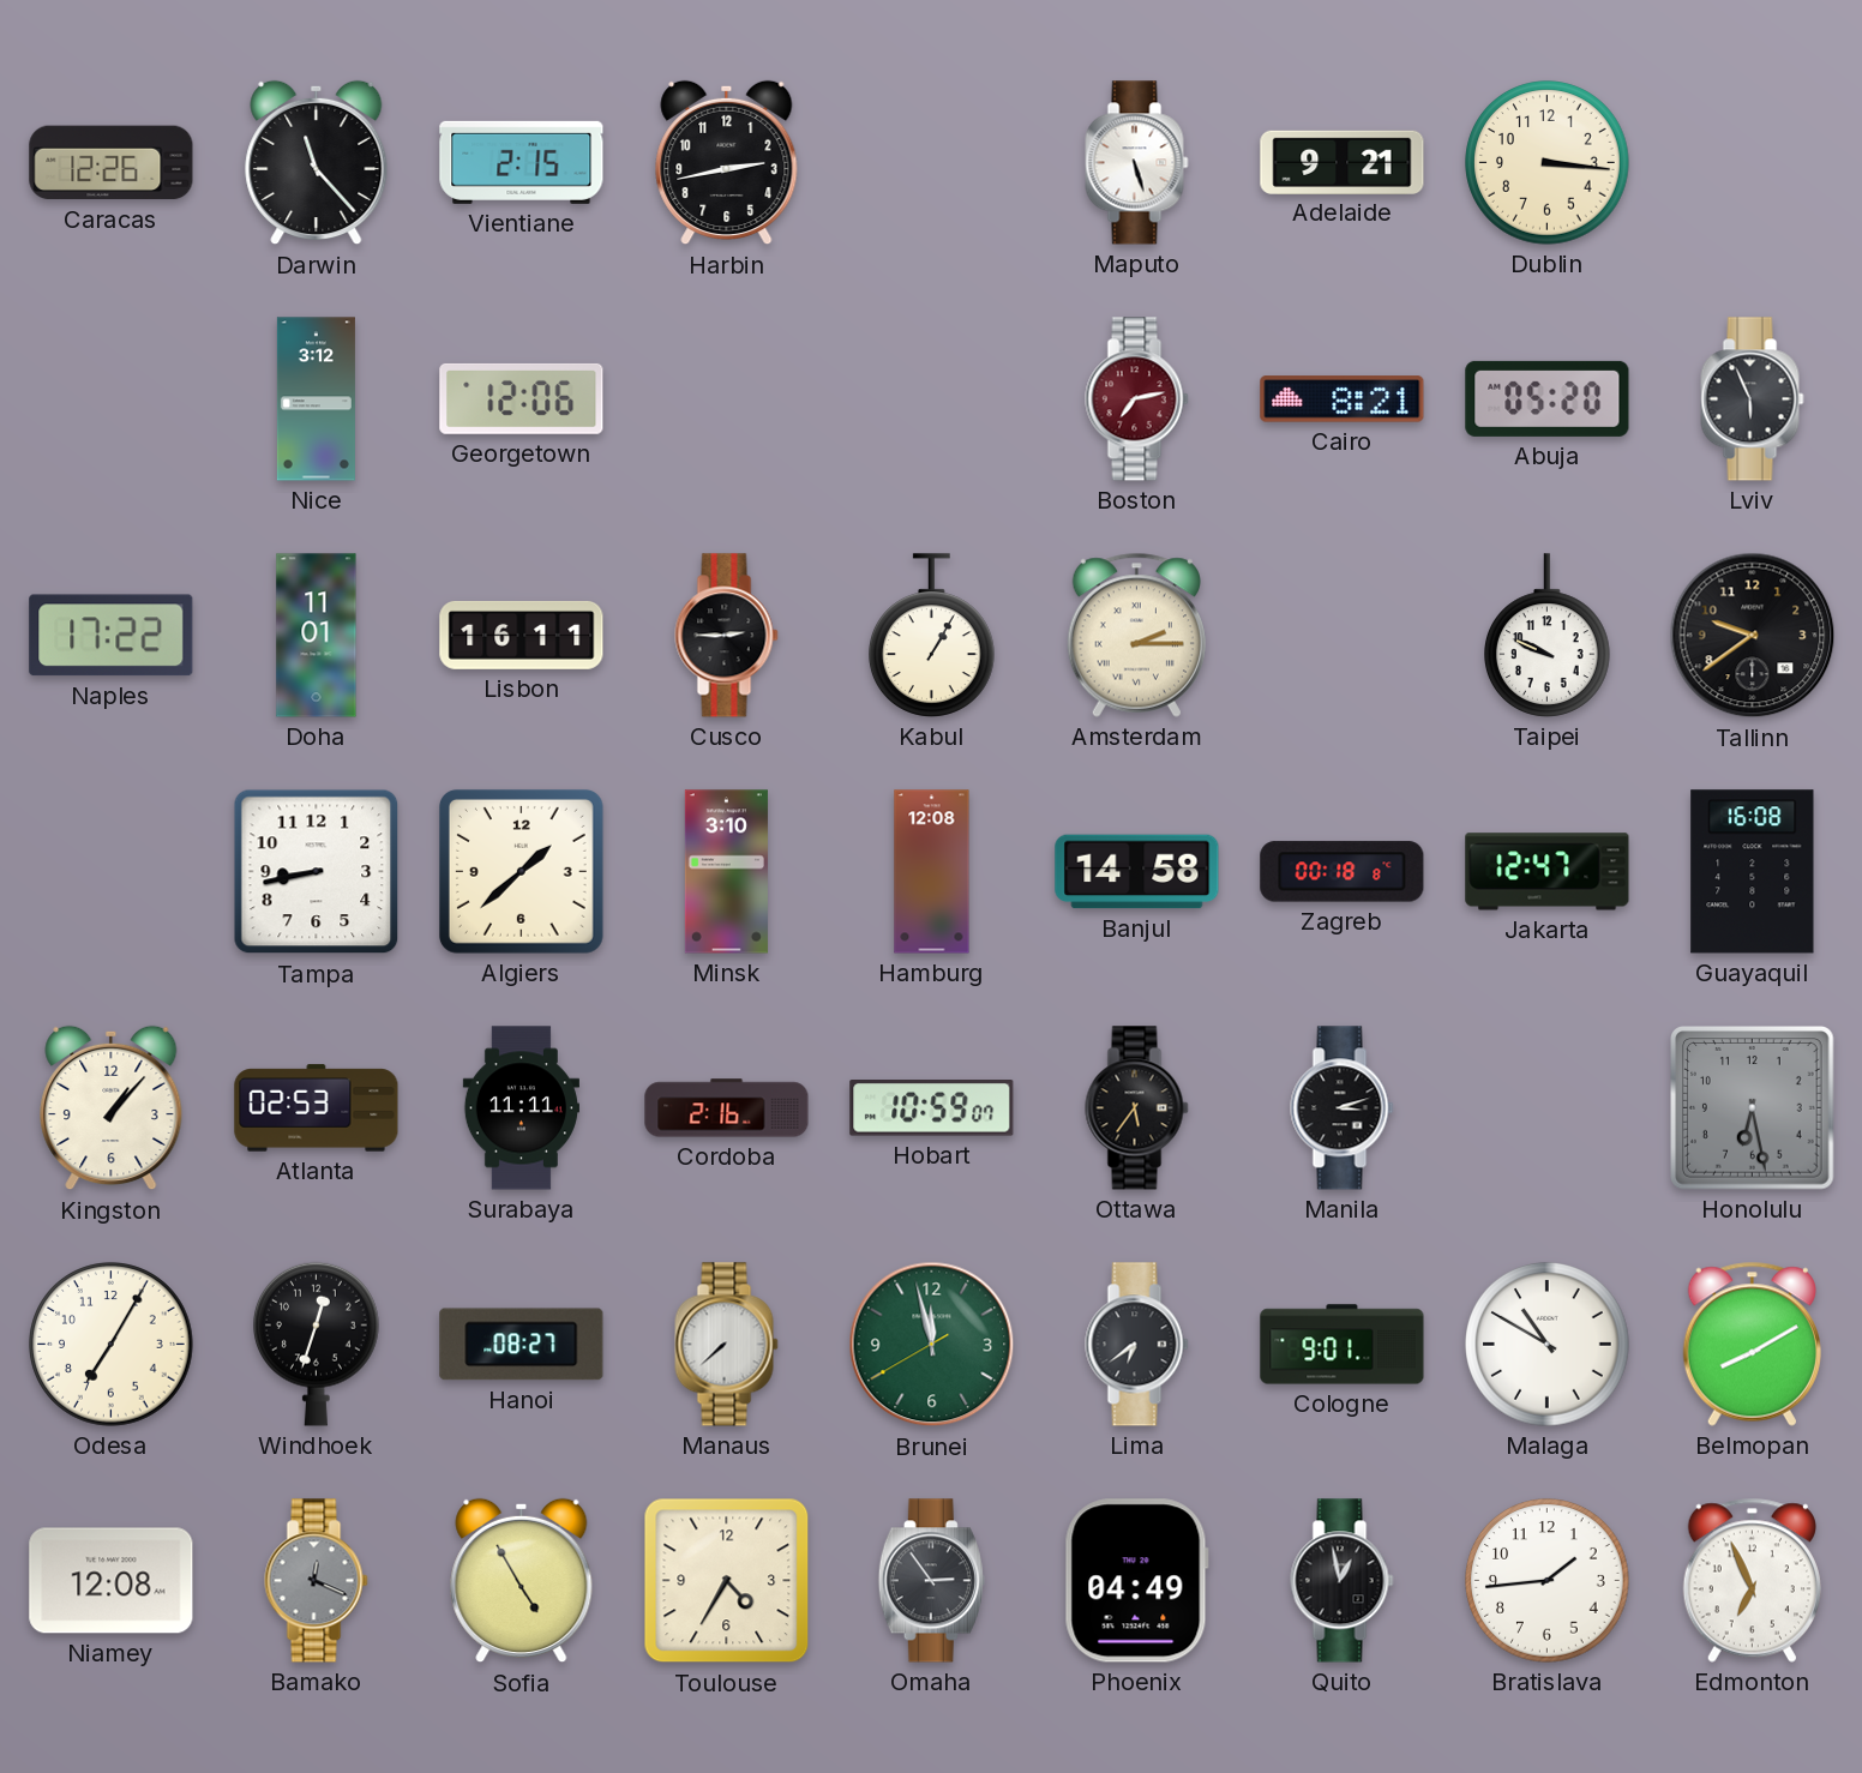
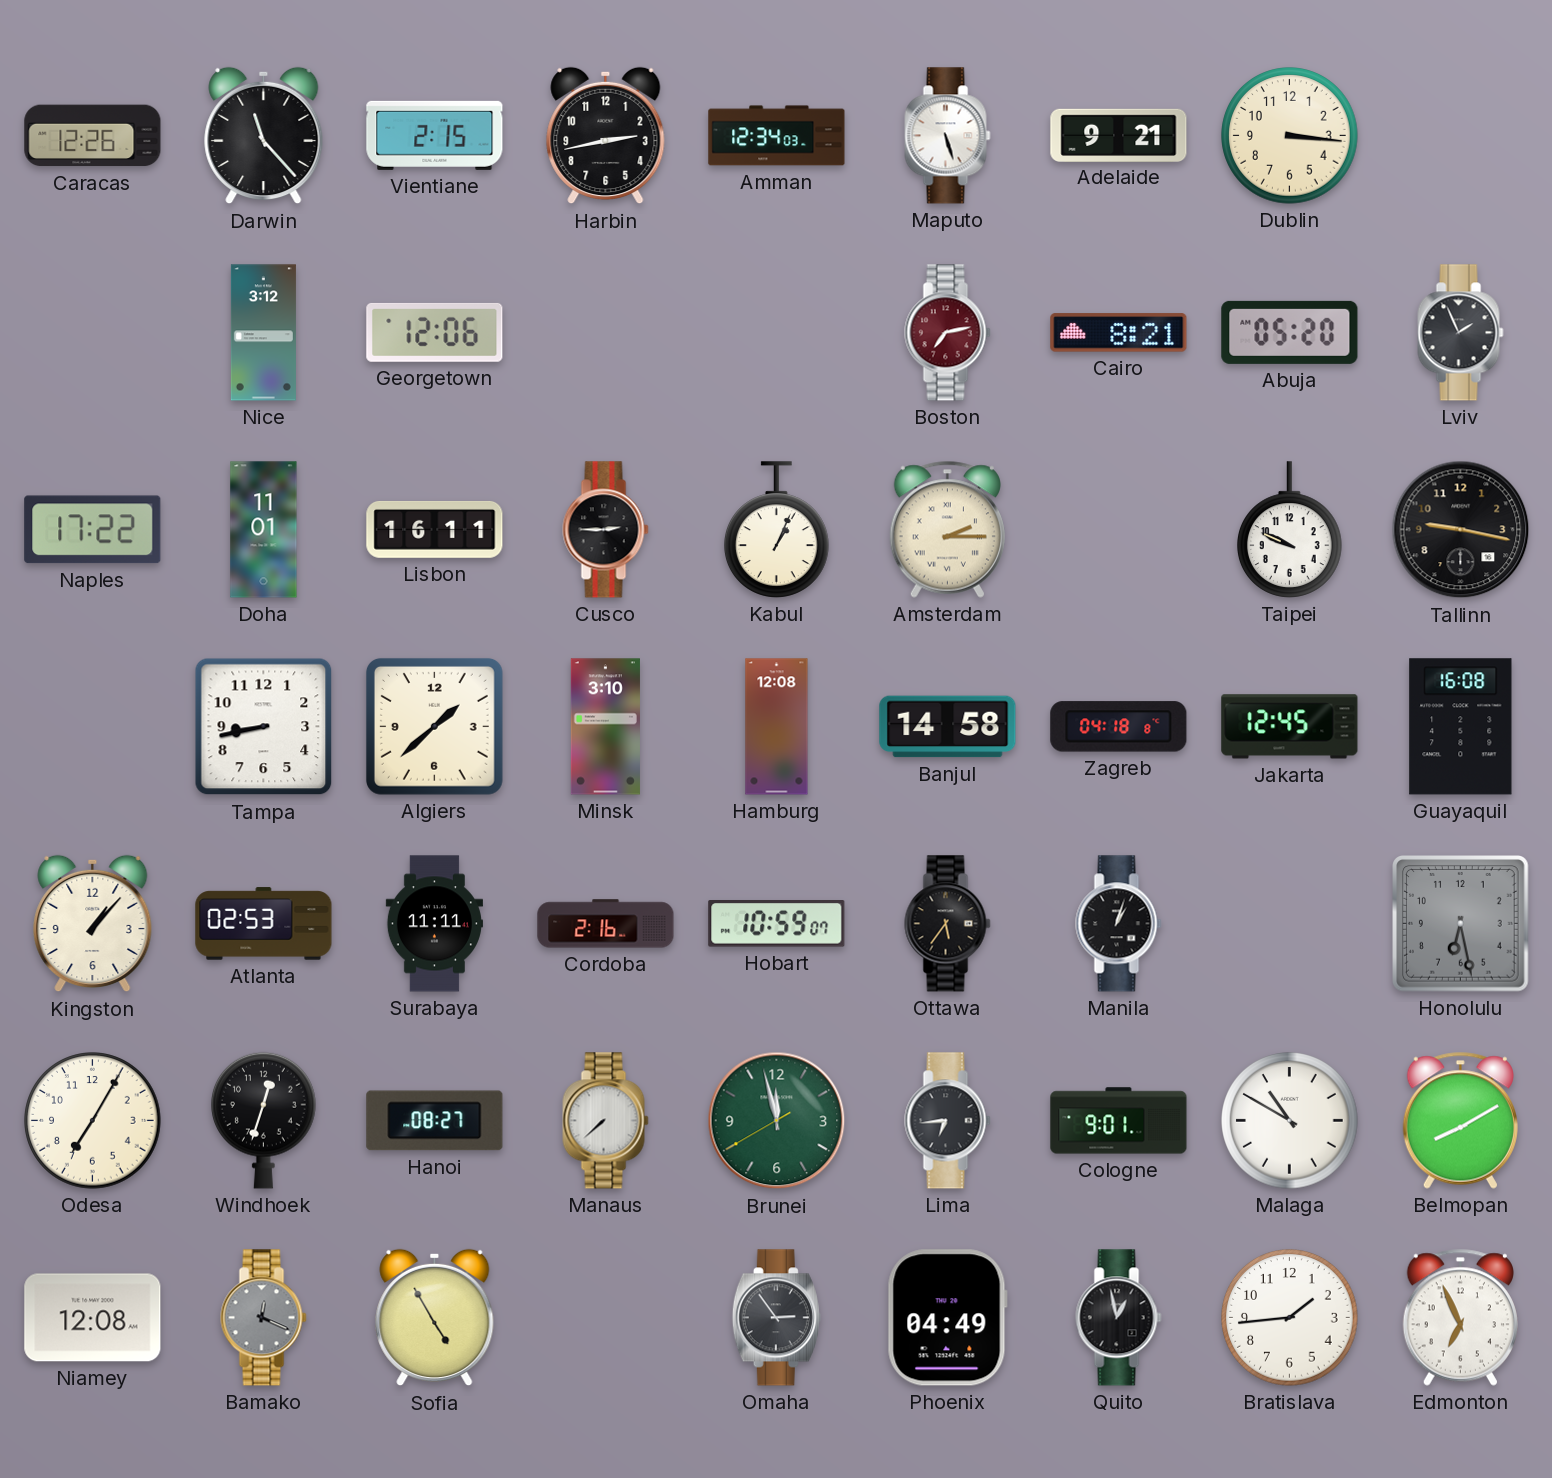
Amman: none -> 12:34 (777, 136)
Lviv: 5:56 -> 1:56 (1461, 333)
Kabul: 1:05 -> 1:04 (777, 530)
Tallinn: 9:39 -> 9:17 (1461, 530)
Zagreb: 00:18 -> 04:18 (1119, 727)
Jakarta: 12:47 -> 12:45 (1290, 727)
Manila: 3:12 -> 1:03 (1119, 924)
Lima: 6:39 -> 6:44 (948, 1121)
Toulouse: 4:35 -> none (727, 1581)
